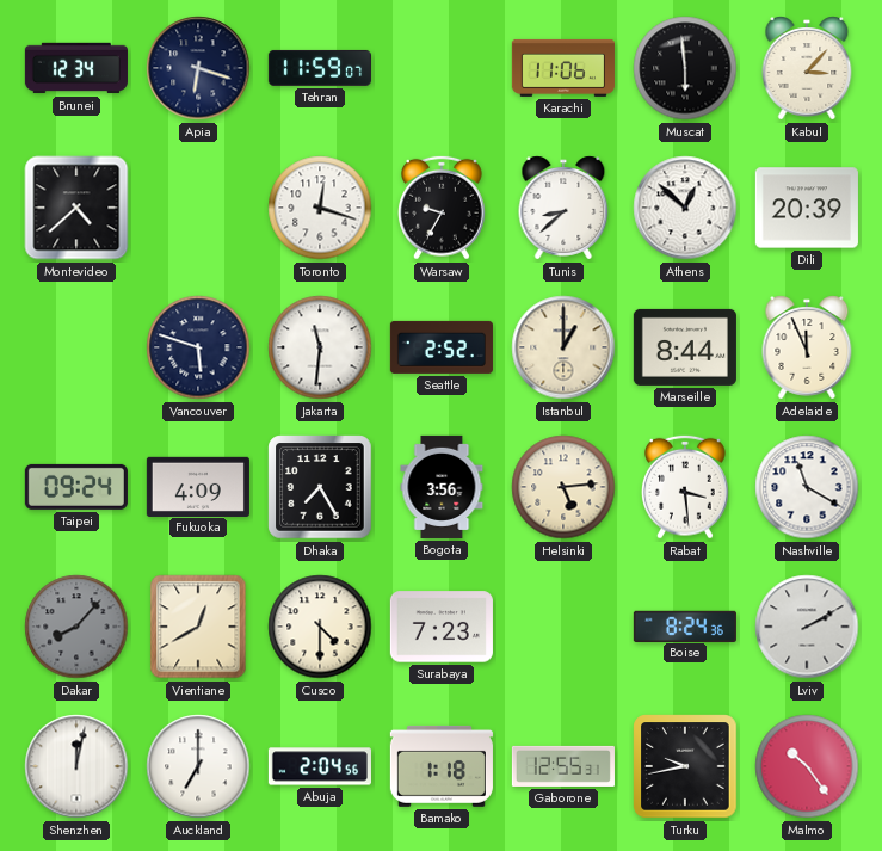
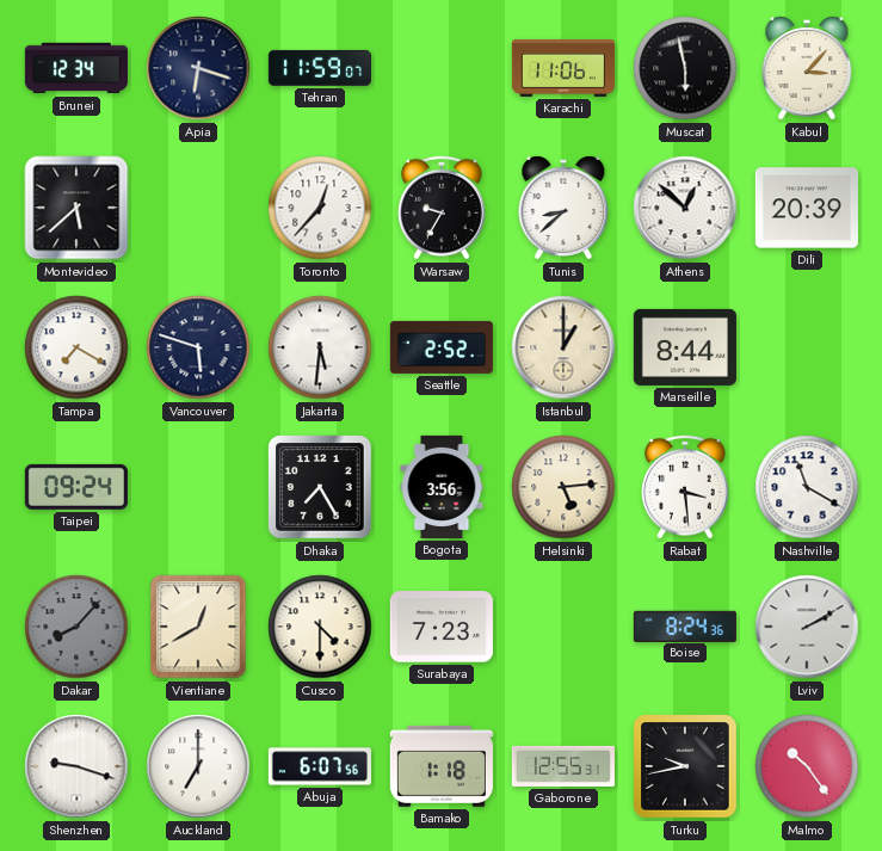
Muscat: 5:59 -> 5:58 (685, 68)
Montevideo: 4:38 -> 5:38 (76, 208)
Toronto: 12:18 -> 12:37 (320, 208)
Tampa: none -> 7:20 (76, 347)
Jakarta: 11:31 -> 5:31 (320, 347)
Adelaide: 11:56 -> none (807, 347)
Fukuoka: 4:09 -> none (198, 486)
Shenzhen: 12:02 -> 9:18 (76, 766)
Abuja: 2:04 -> 6:07 (320, 766)
